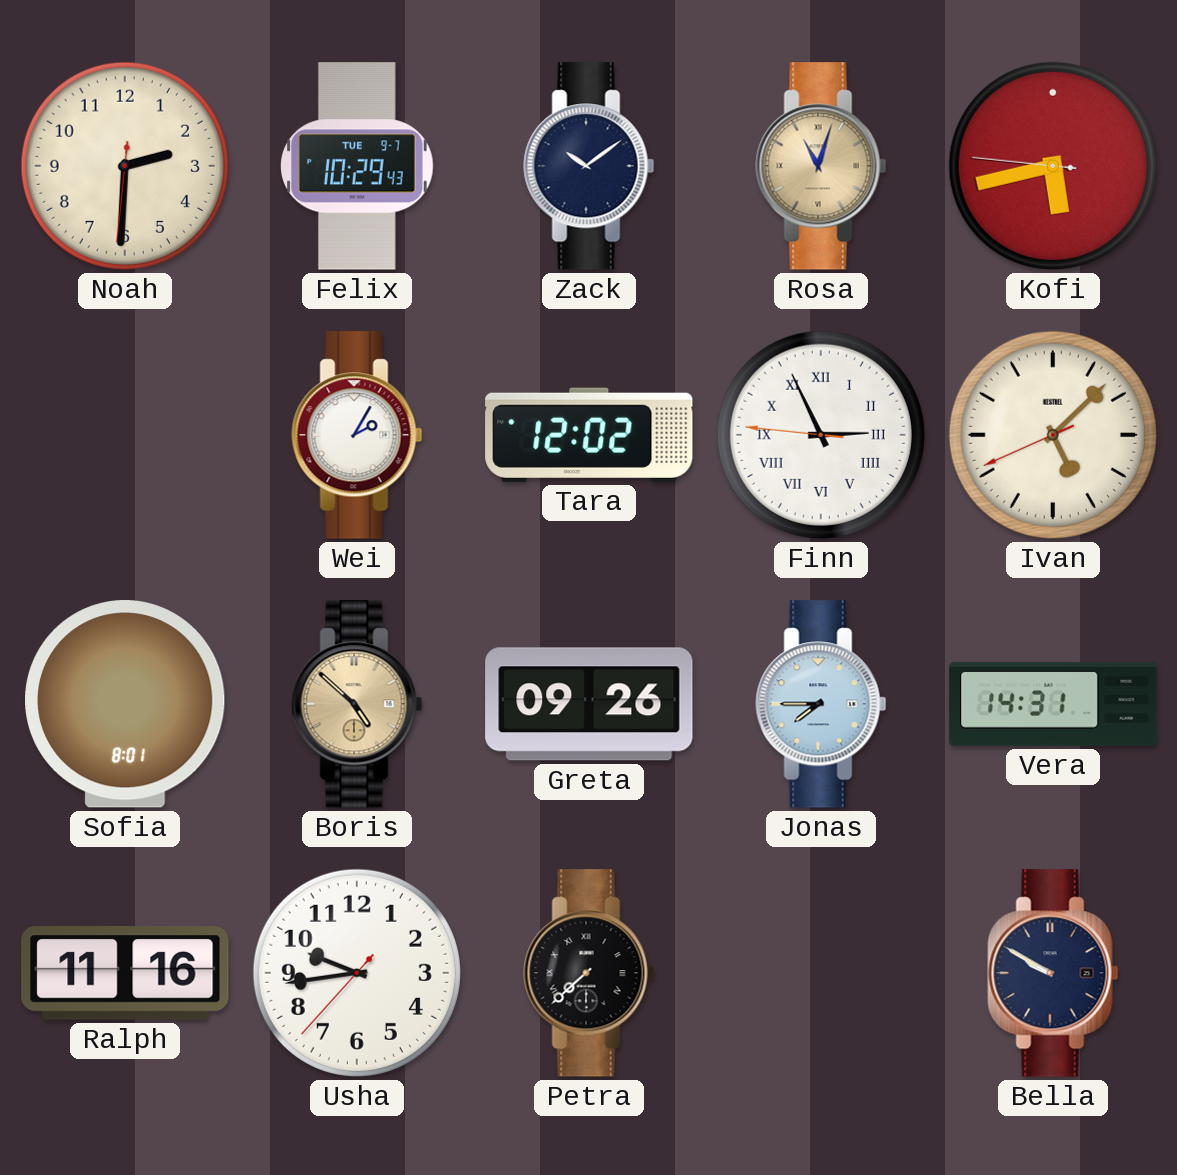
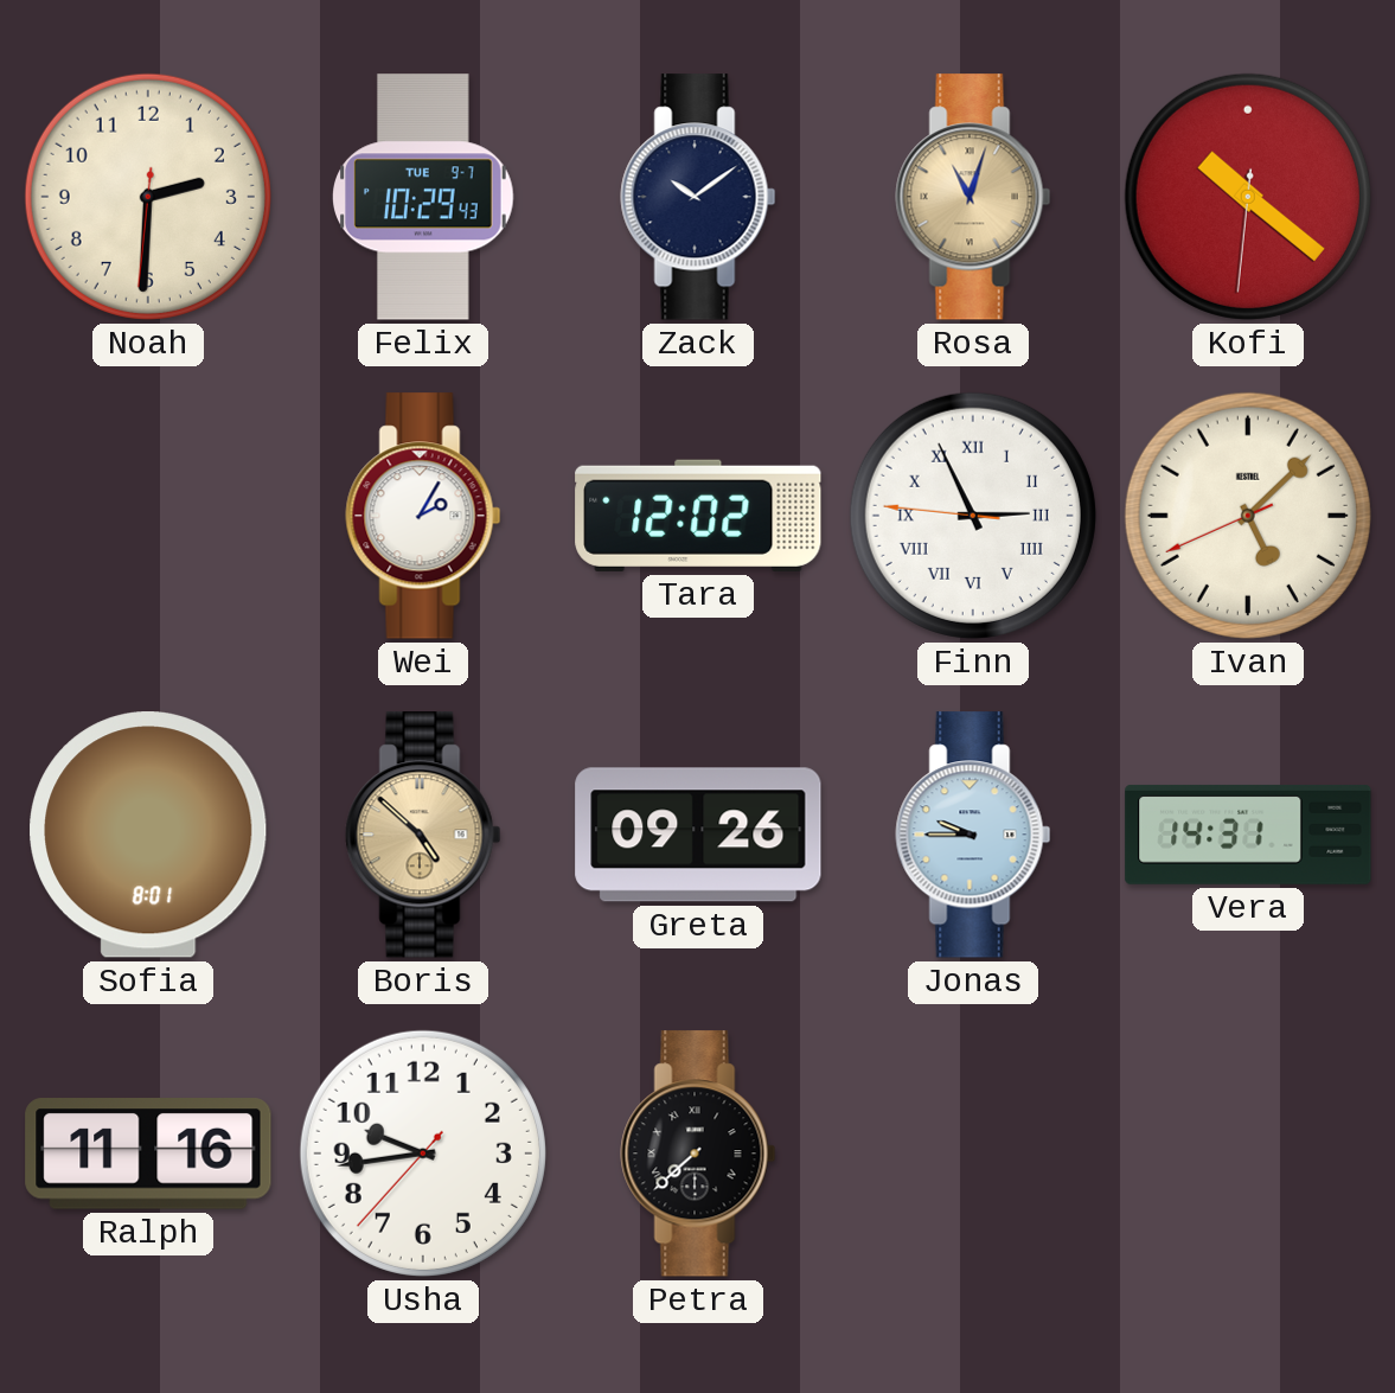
Kofi: 5:42 -> 10:21 (1248, 197)
Jonas: 7:45 -> 9:45 (973, 835)
Bella: 9:50 -> none (1053, 973)
